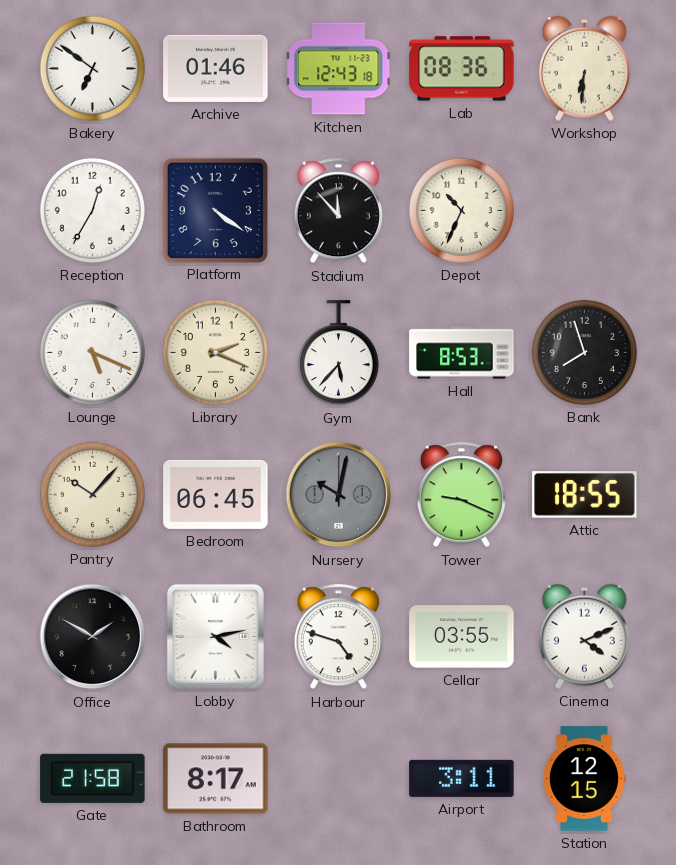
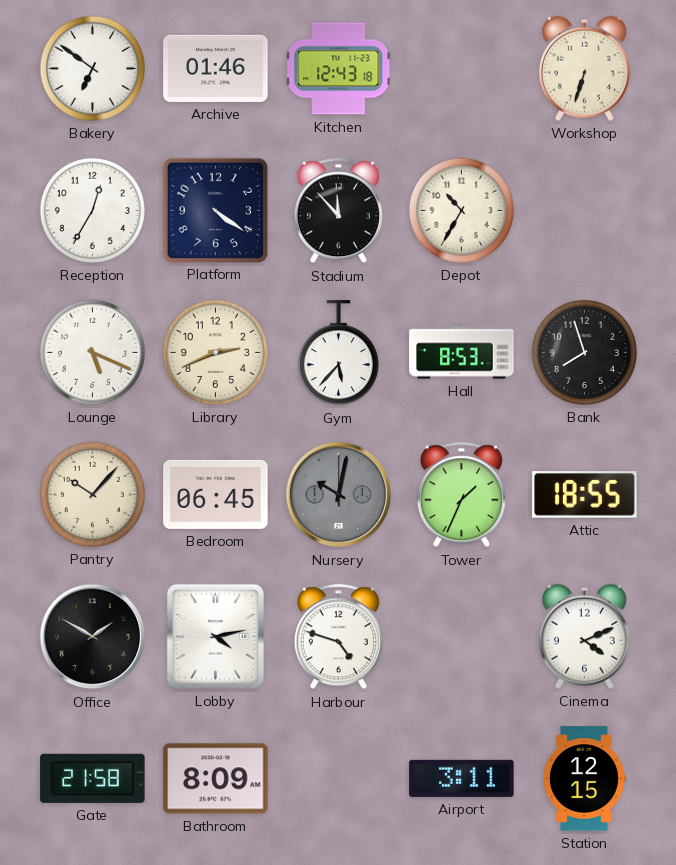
Lab: 08:36 -> none (462, 69)
Workshop: 6:31 -> 6:33 (584, 68)
Depot: 10:34 -> 10:35 (461, 210)
Library: 2:19 -> 2:41 (215, 352)
Tower: 9:19 -> 1:34 (461, 495)
Cellar: 03:55 -> none (462, 637)
Bathroom: 8:17 -> 8:09 (216, 779)
